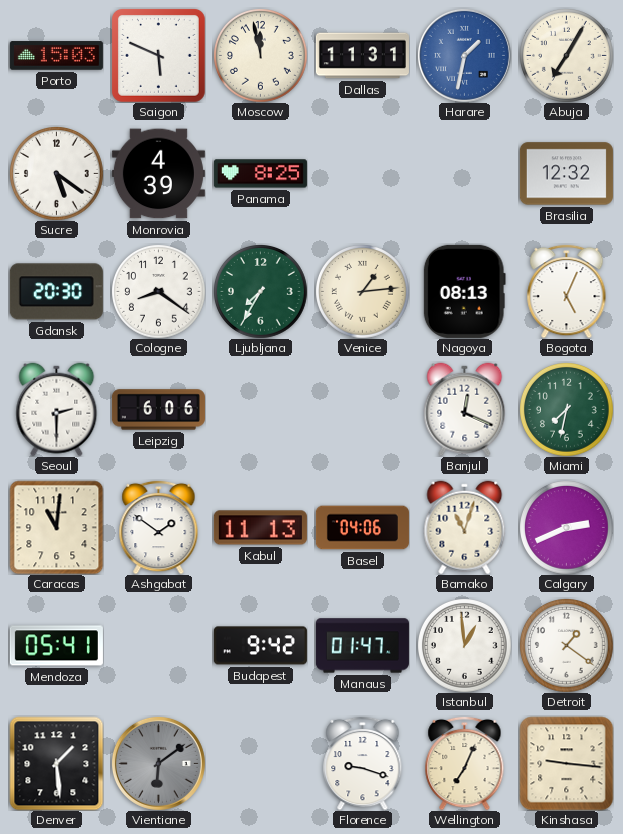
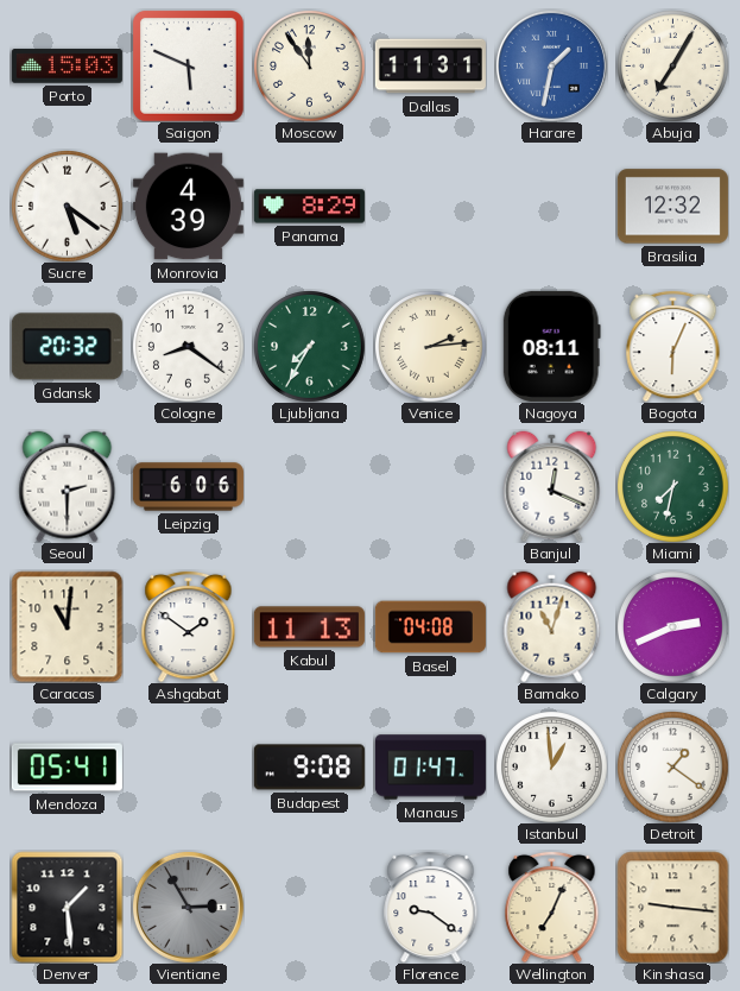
Moscow: 11:58 -> 11:54 (310, 67)
Panama: 8:25 -> 8:29 (309, 207)
Gdansk: 20:30 -> 20:32 (67, 347)
Venice: 1:14 -> 2:14 (431, 347)
Nagoya: 08:13 -> 08:11 (551, 346)
Bogota: 5:04 -> 6:04 (673, 346)
Basel: 04:06 -> 04:08 (430, 627)
Budapest: 9:42 -> 9:08 (309, 768)
Vientiane: 6:09 -> 2:55 (188, 907)
Florence: 9:18 -> 9:21 (431, 907)
